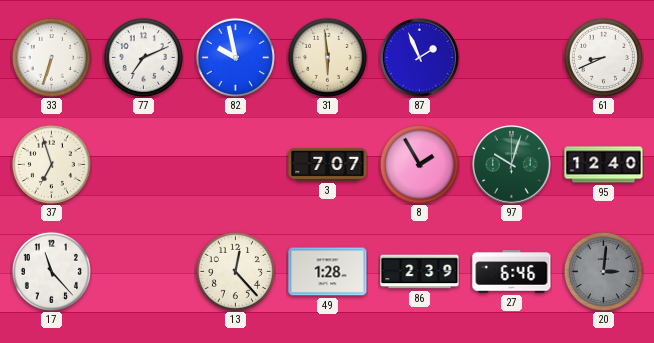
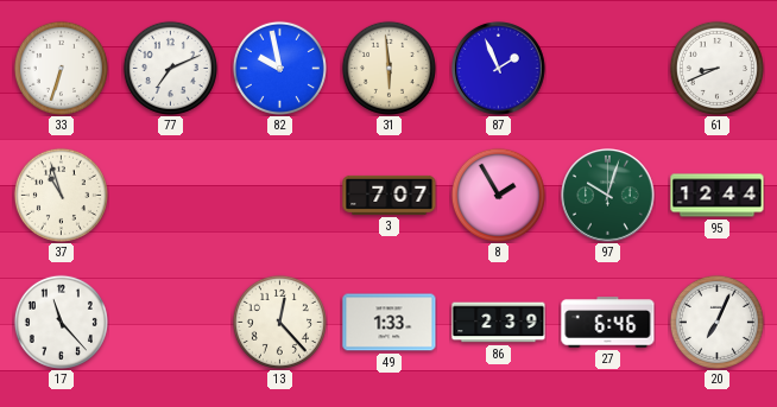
37: 6:57 -> 10:57 (61, 195)
95: 12:40 -> 12:44 (718, 196)
49: 1:28 -> 1:33 (390, 323)
20: 3:01 -> 7:04 (716, 322)
20 dial: grey -> white (716, 322)
